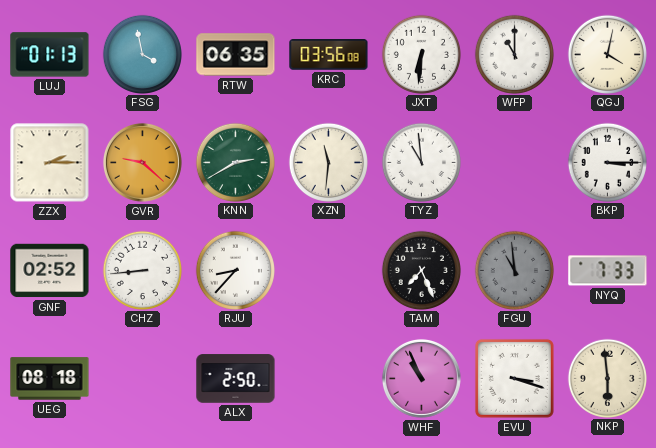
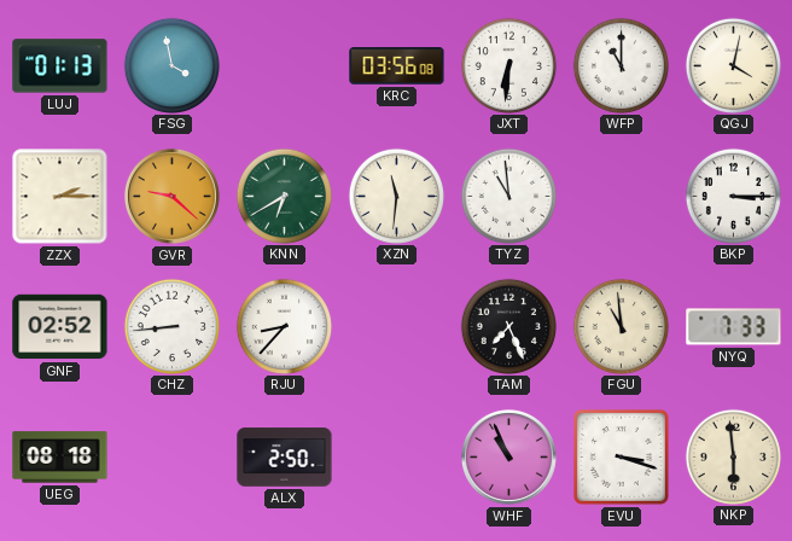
RTW: 06:35 -> none (236, 55)
KNN: 2:40 -> 6:40 (284, 196)
FGU dial: grey -> cream (621, 326)
